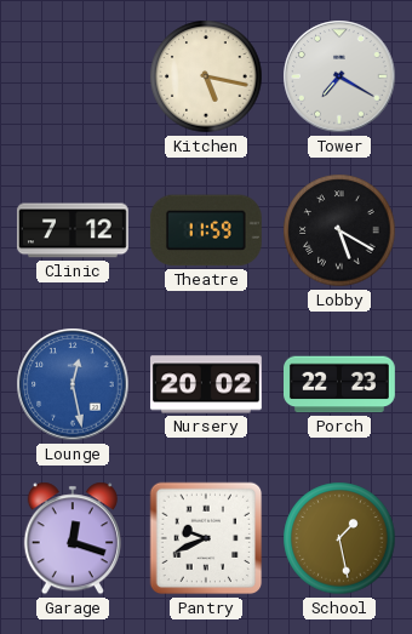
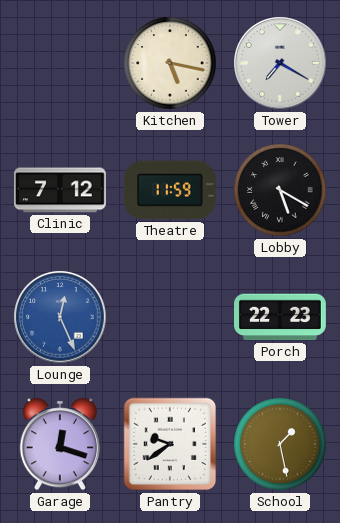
Lounge: 12:28 -> 12:26 (60, 317)
Nursery: 20:02 -> none (207, 384)
Pantry: 9:41 -> 9:39 (170, 444)
